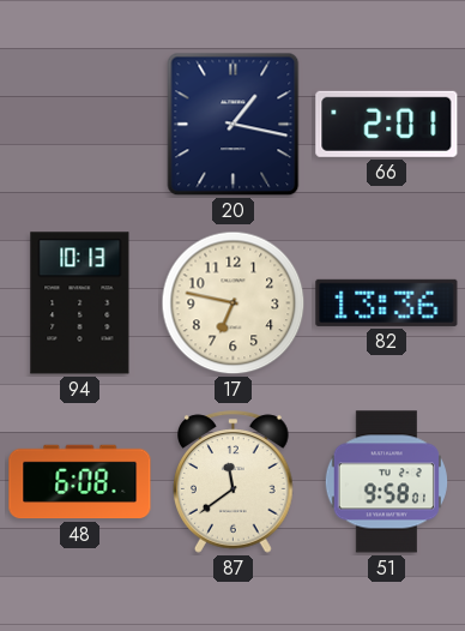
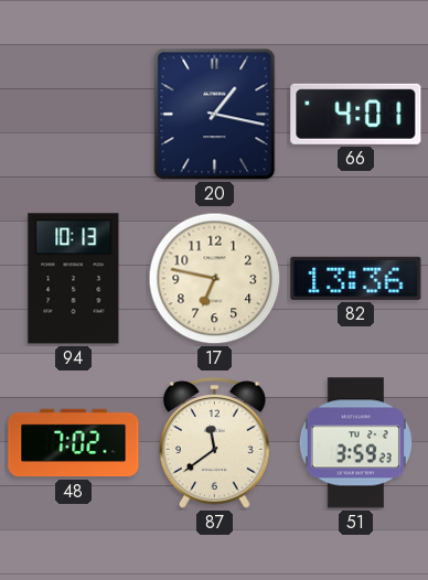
66: 2:01 -> 4:01 (356, 114)
48: 6:08 -> 7:02 (74, 443)
51: 9:58 -> 3:59 (355, 443)
